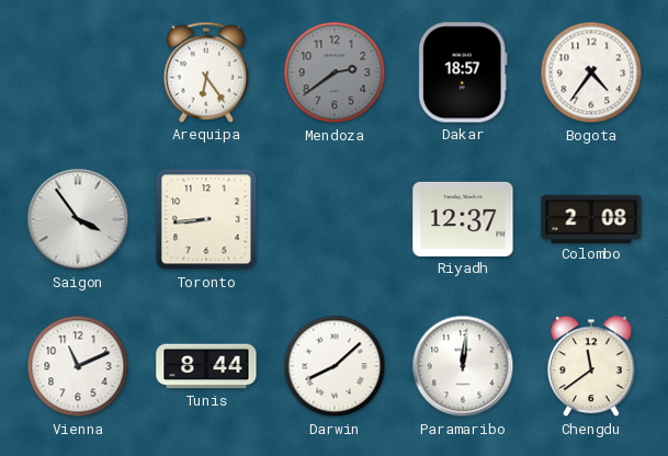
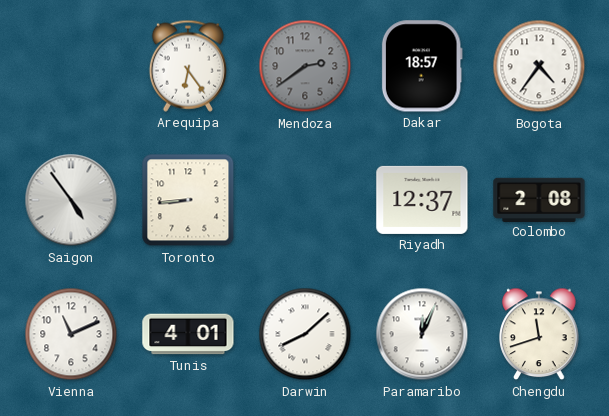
Saigon: 3:54 -> 4:54 (71, 200)
Tunis: 8:44 -> 4:01 (188, 334)
Paramaribo: 12:01 -> 12:04 (422, 334)
Chengdu: 11:39 -> 11:42 (539, 334)
